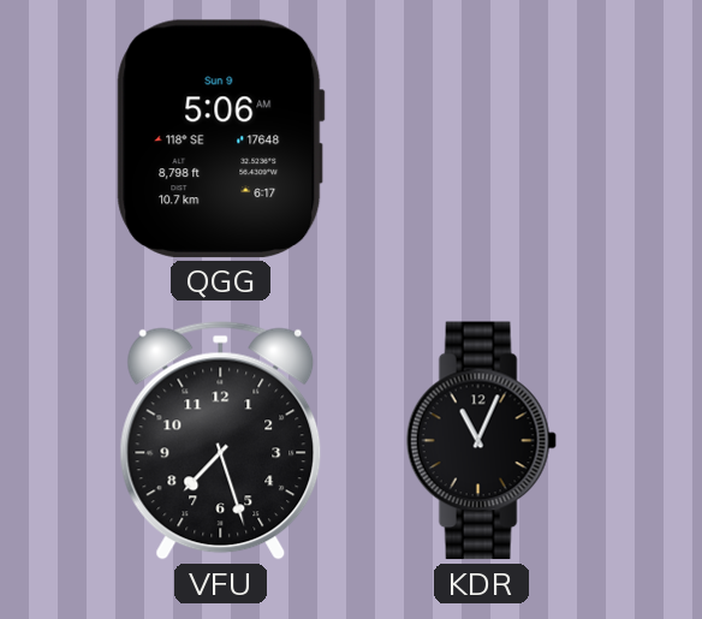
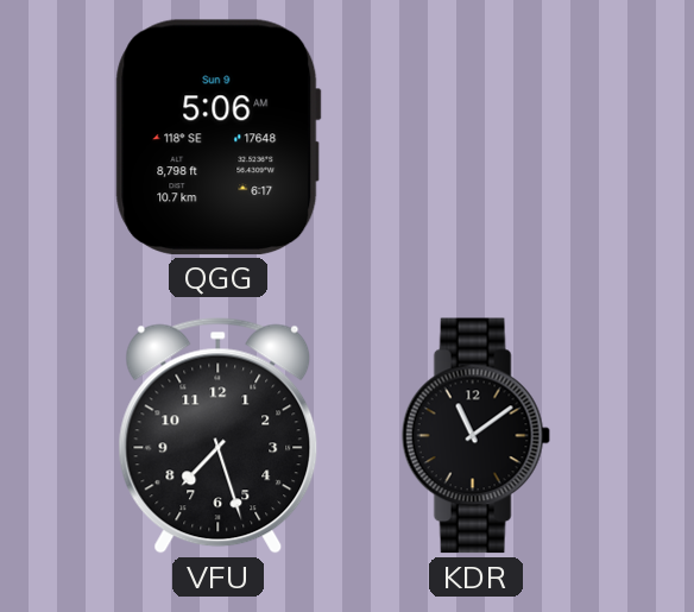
KDR: 11:04 -> 11:09 (475, 436)
